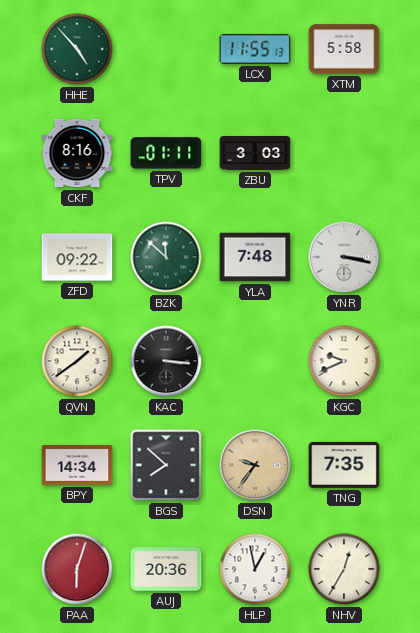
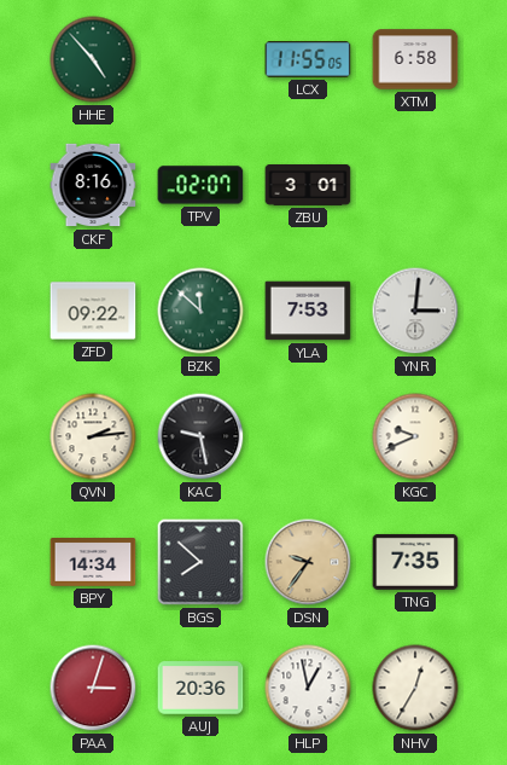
LCX: 11:55:13 -> 11:55:05 (308, 59)
XTM: 5:58 -> 6:58 (415, 59)
TPV: 01:11 -> 02:07 (200, 185)
ZBU: 3:03 -> 3:01 (308, 186)
YLA: 7:48 -> 7:53 (308, 311)
YNR: 3:17 -> 3:01 (415, 311)
QVN: 1:39 -> 2:14 (93, 436)
KAC: 3:16 -> 9:28 (200, 436)
PAA: 6:03 -> 3:03 (93, 688)
